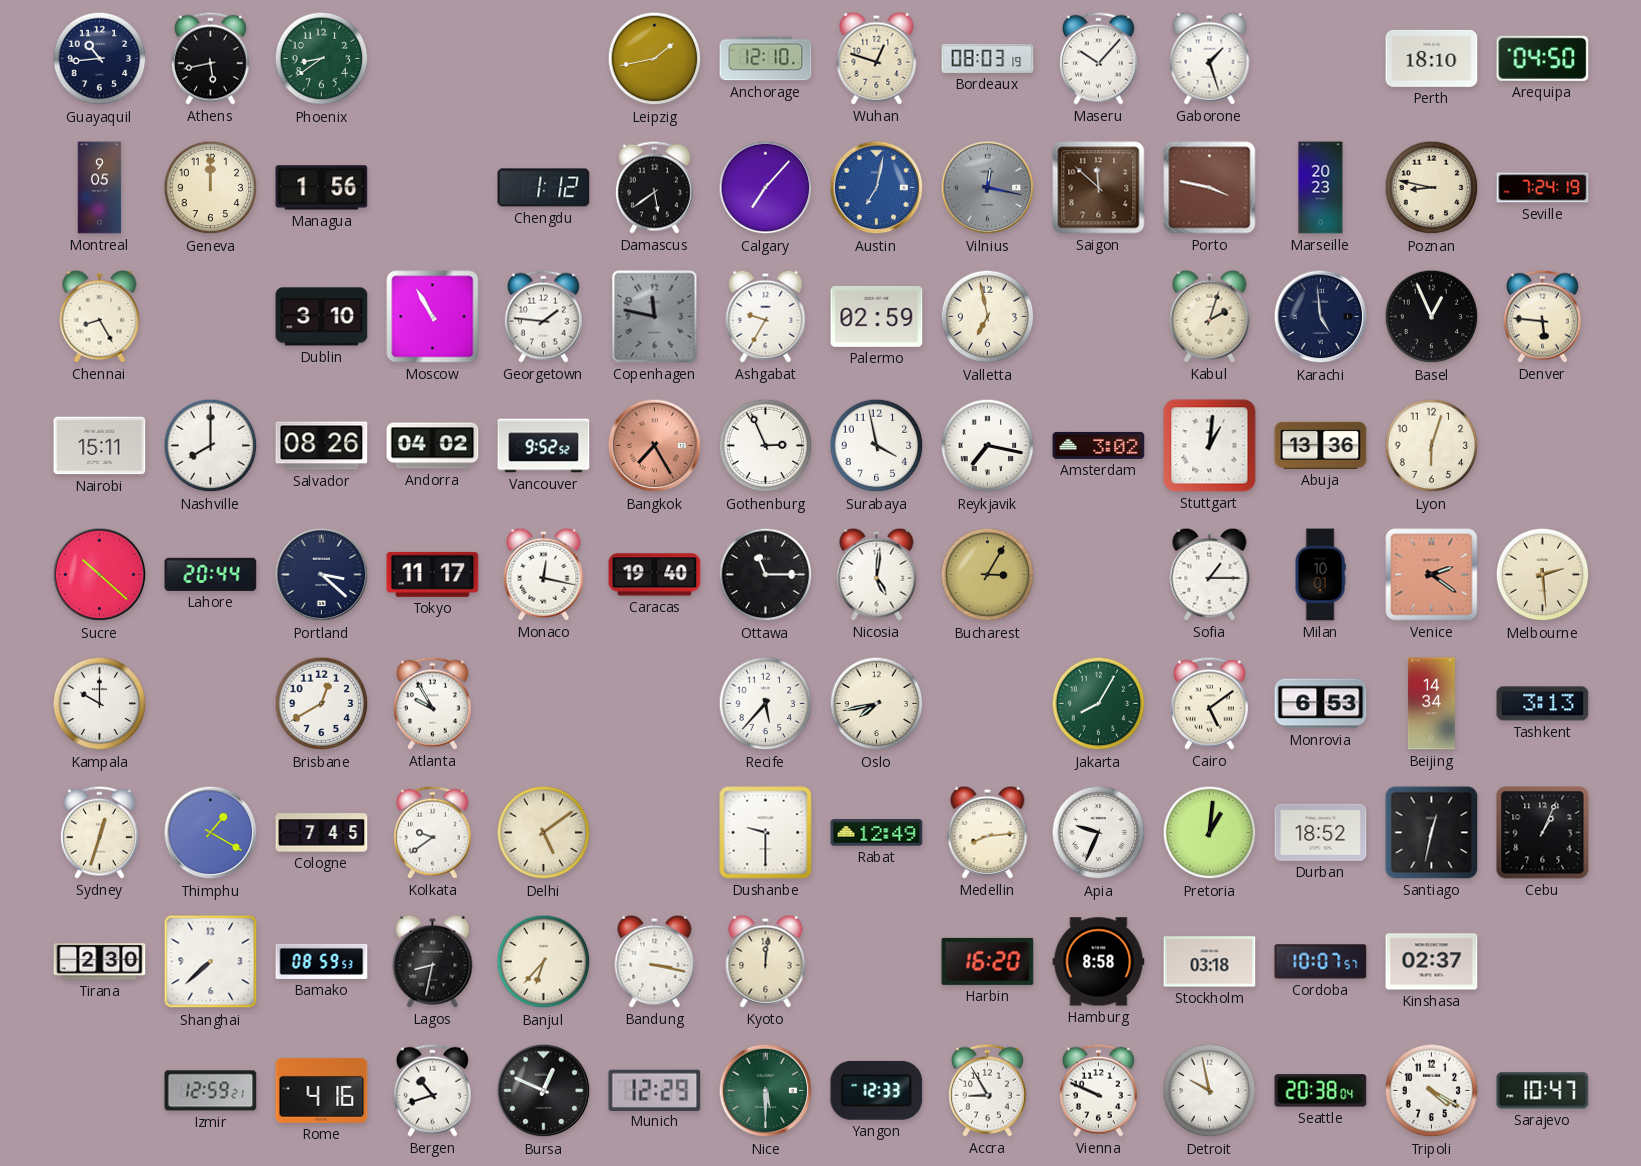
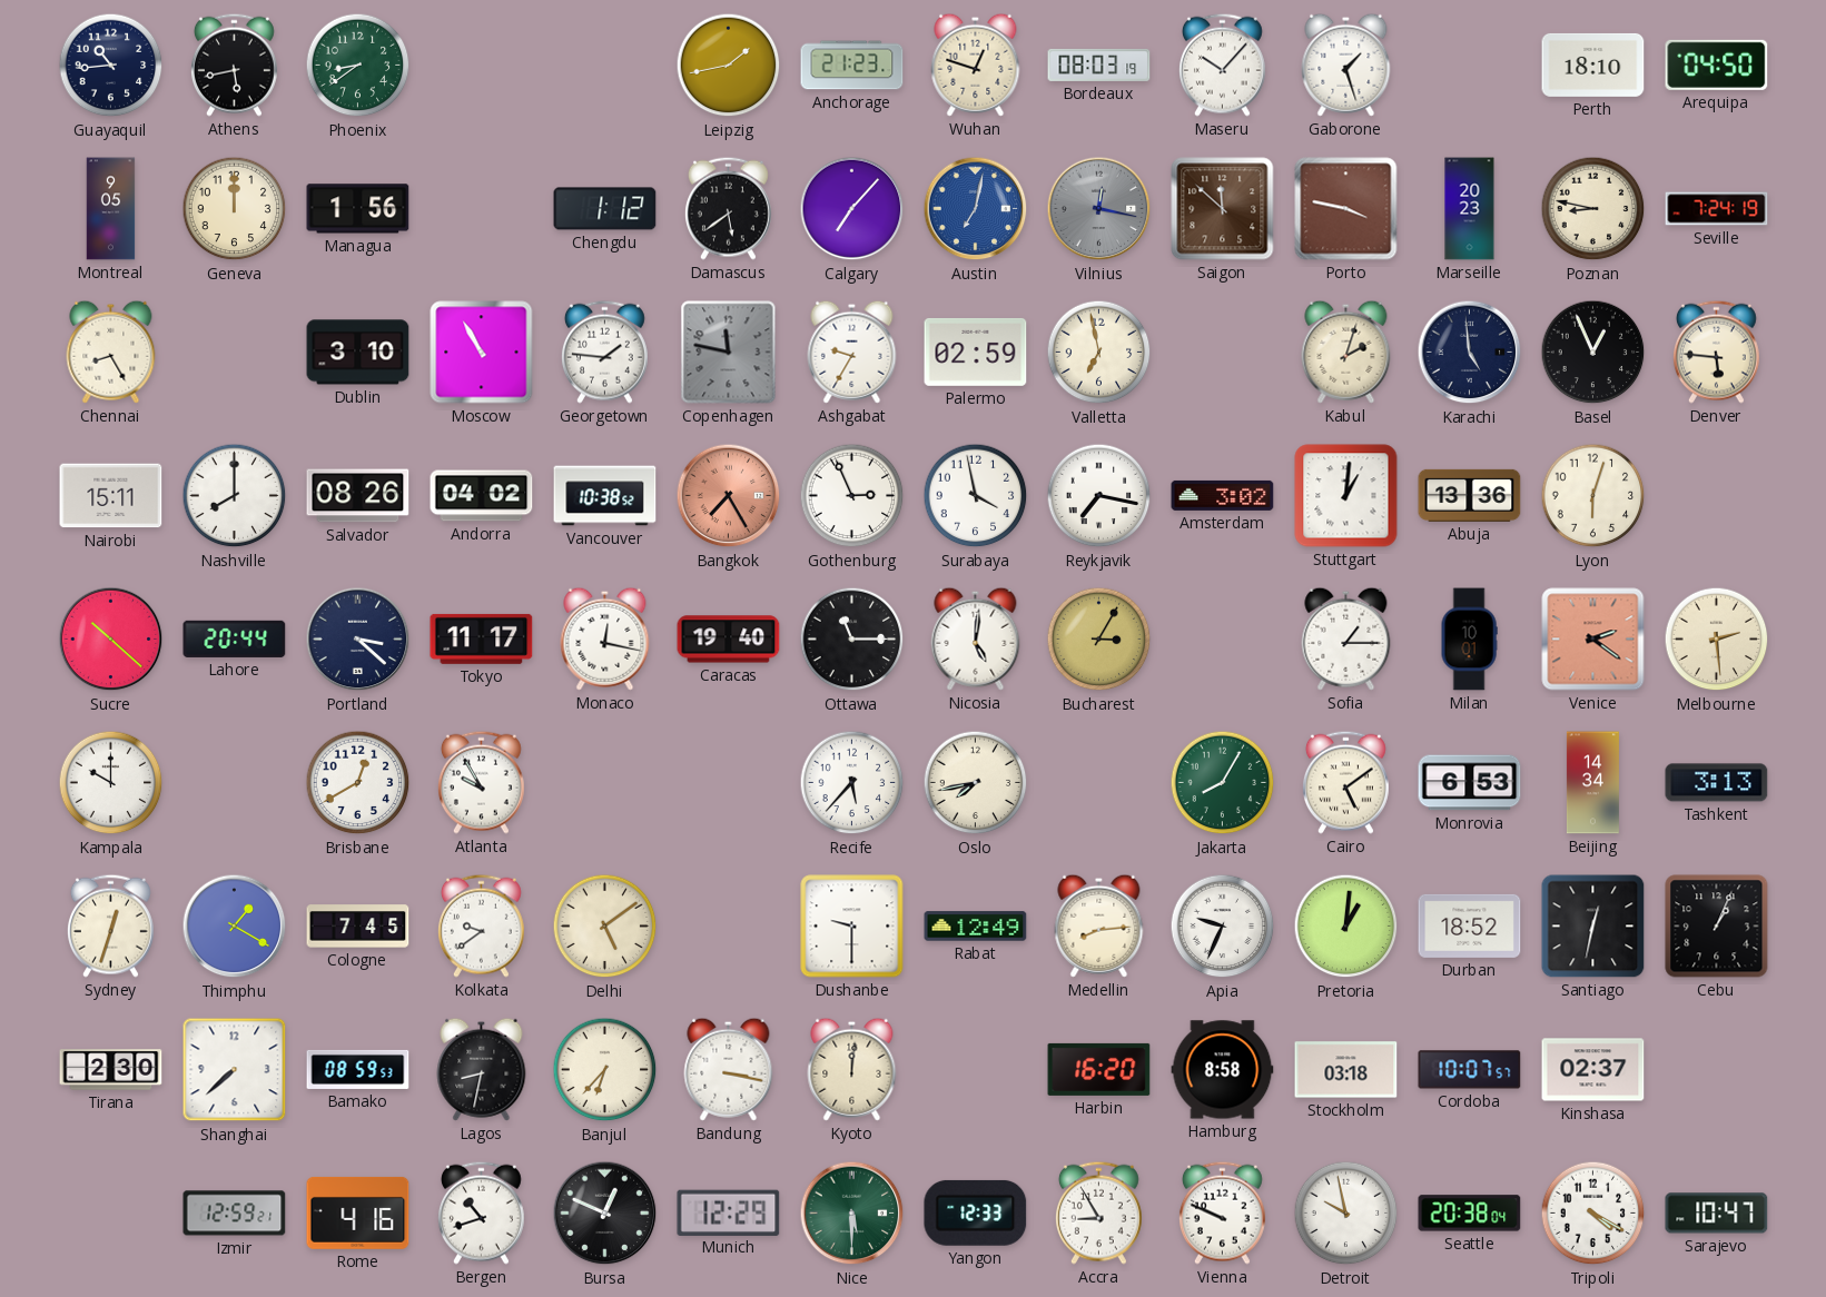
Anchorage: 12:10 -> 21:23 (852, 66)
Vancouver: 9:52 -> 10:38 (605, 496)
